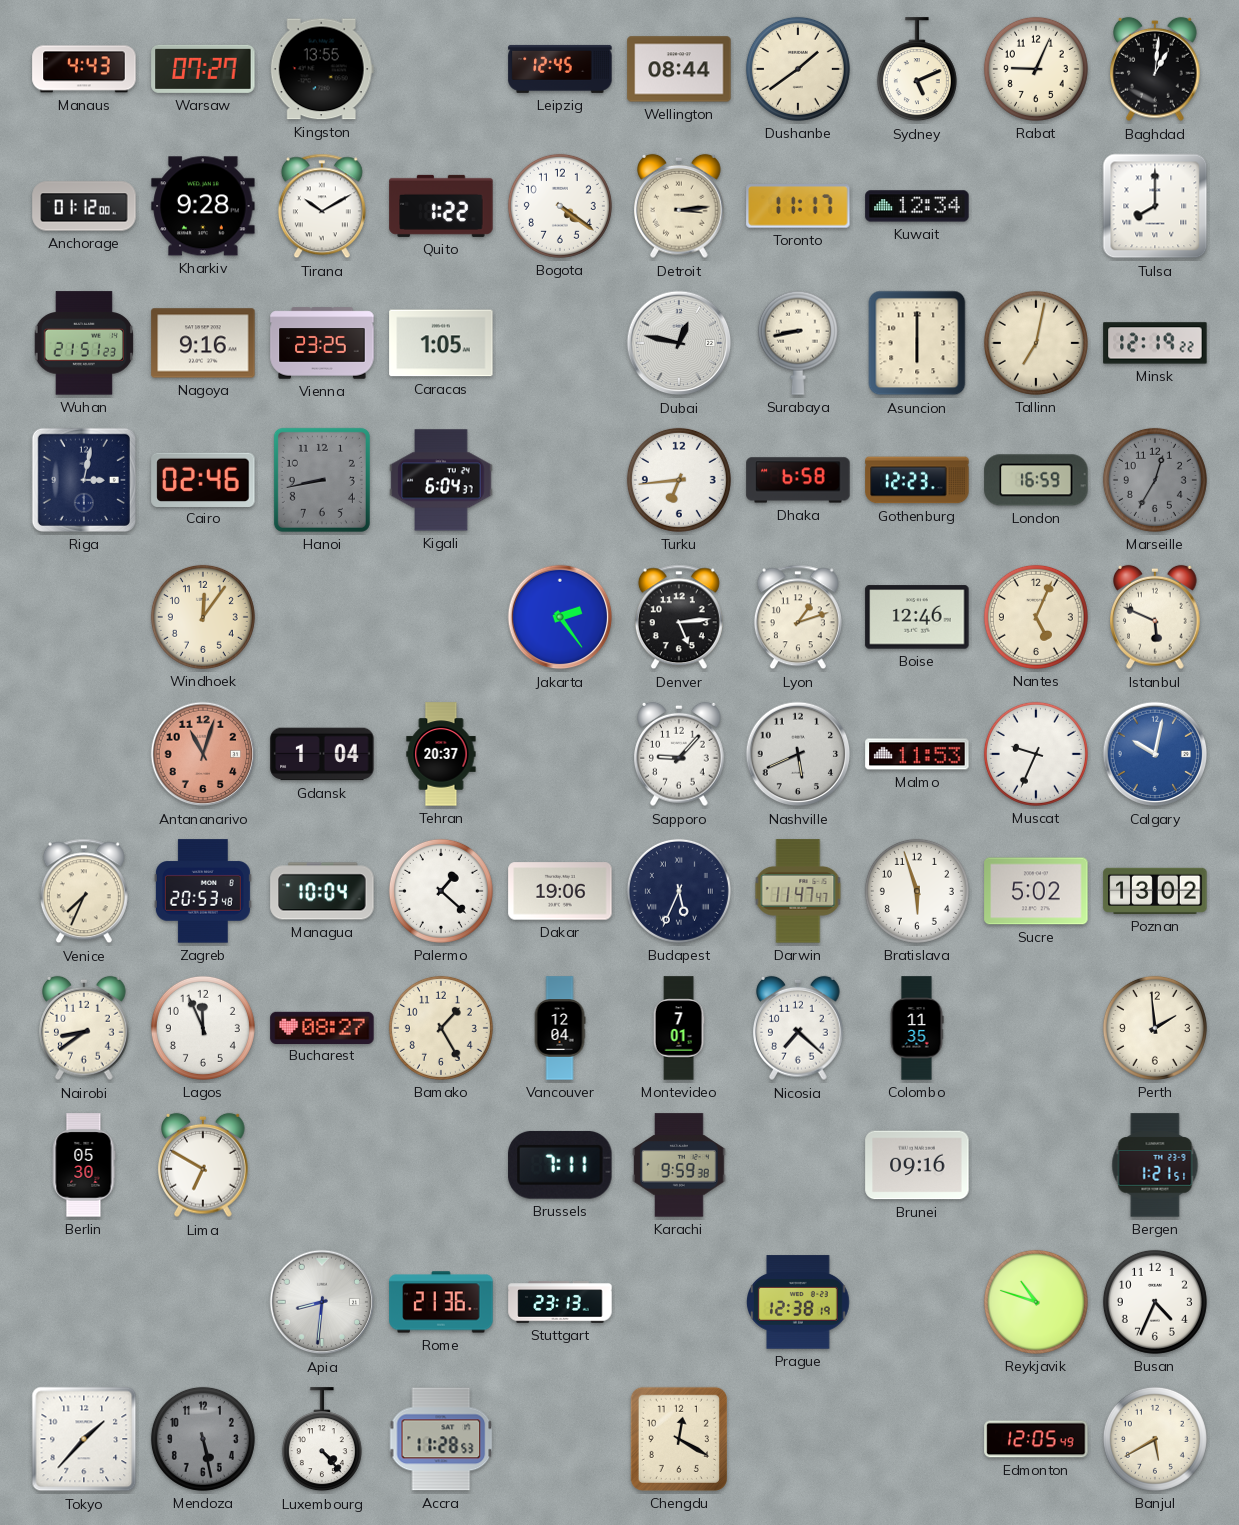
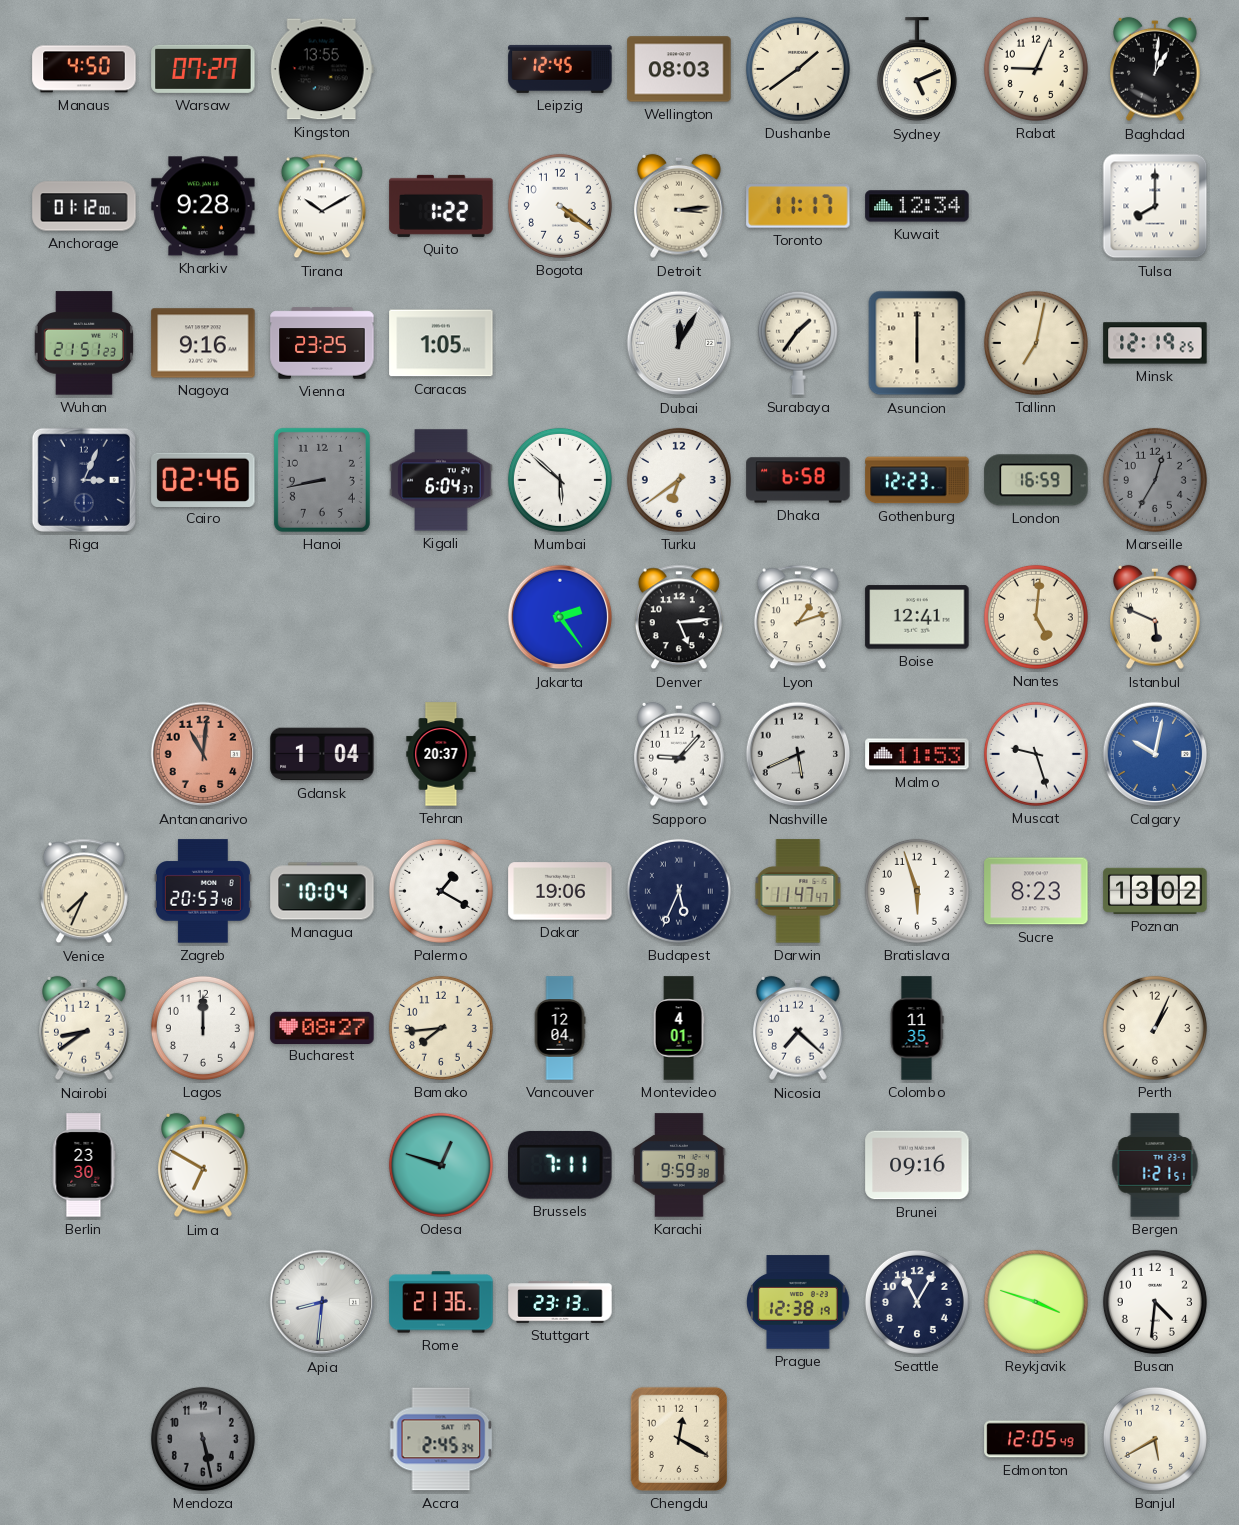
Manaus: 4:43 -> 4:50 (84, 69)
Wellington: 08:44 -> 08:03 (679, 69)
Dubai: 12:47 -> 12:05 (679, 343)
Surabaya: 8:43 -> 1:36 (798, 343)
Minsk: 12:19:22 -> 12:19:25 (1155, 343)
Riga: 3:02 -> 3:04 (84, 480)
Mumbai: none -> 5:52 (560, 480)
Turku: 6:44 -> 6:39 (679, 480)
Windhoek: 12:06 -> none (203, 617)
Boise: 12:46 -> 12:41 (917, 617)
Nantes: 5:04 -> 5:01 (1036, 617)
Antananarivo: 11:03 -> 11:01 (203, 754)
Muscat: 9:34 -> 9:27 (1036, 754)
Palermo: 1:22 -> 1:20 (441, 891)
Sucre: 5:02 -> 8:23 (1036, 891)
Lagos: 11:56 -> 12:00 (203, 1028)
Bamako: 1:25 -> 7:44 (441, 1028)
Montevideo: 7:01 -> 4:01 (679, 1028)
Perth: 1:59 -> 1:04 (1155, 1028)
Berlin: 05:30 -> 23:30 (84, 1165)
Odesa: none -> 12:48 (441, 1165)
Seattle: none -> 11:05 (917, 1302)
Reykjavik: 10:48 -> 3:48 (1036, 1302)
Busan: 4:34 -> 4:31 (1155, 1302)
Tokyo: 1:37 -> none (84, 1439)
Luxembourg: 4:23 -> none (322, 1440)
Accra: 11:28 -> 2:45 (441, 1439)
